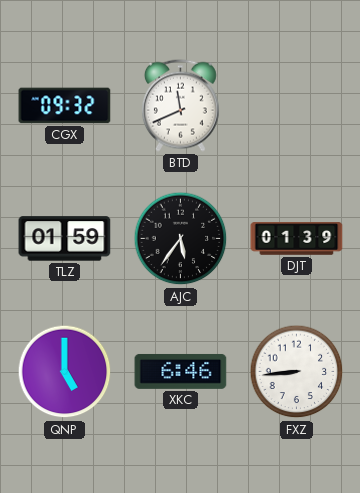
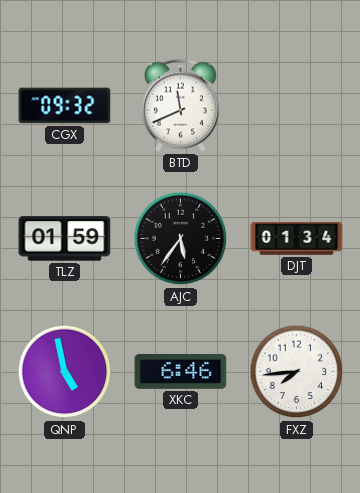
DJT: 01:39 -> 01:34 (297, 239)
QNP: 5:00 -> 4:58 (65, 372)
FXZ: 8:44 -> 7:44 (297, 372)
